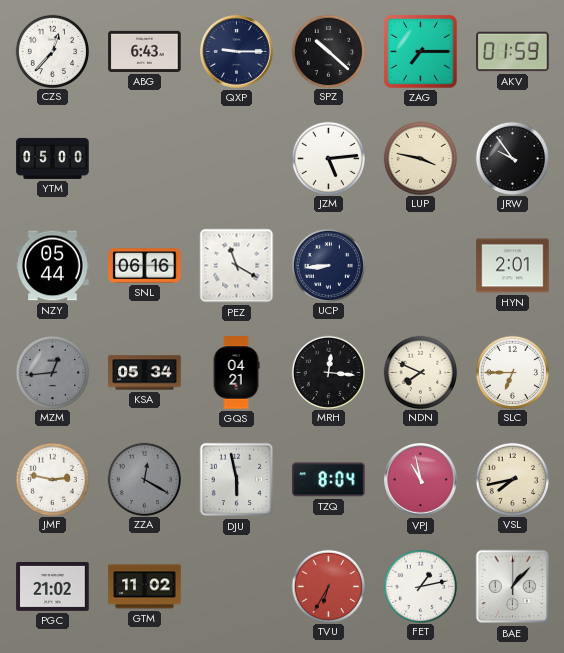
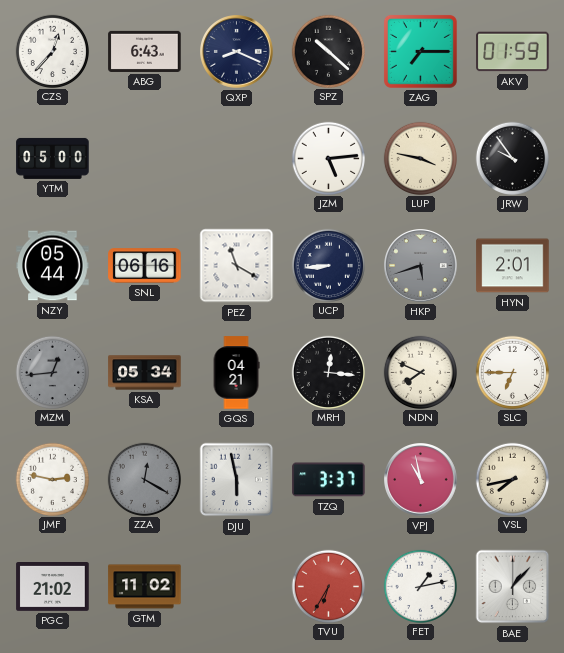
QXP: 9:15 -> 8:19 (237, 52)
HKP: none -> 5:42 (421, 266)
TZQ: 8:04 -> 3:37 (329, 480)
